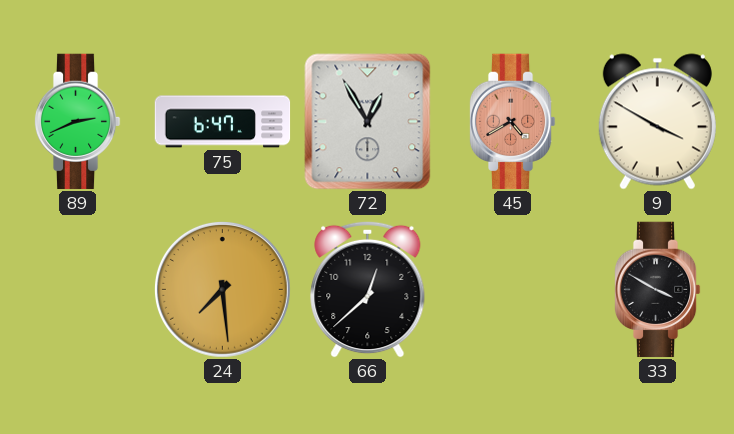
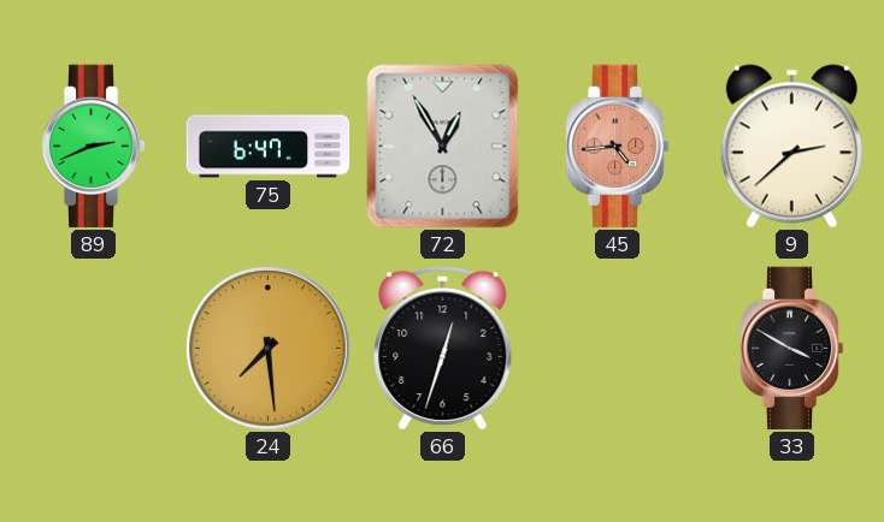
45: 4:40 -> 4:44 (617, 147)
9: 3:50 -> 2:38 (791, 147)
66: 12:38 -> 12:33 (443, 348)
